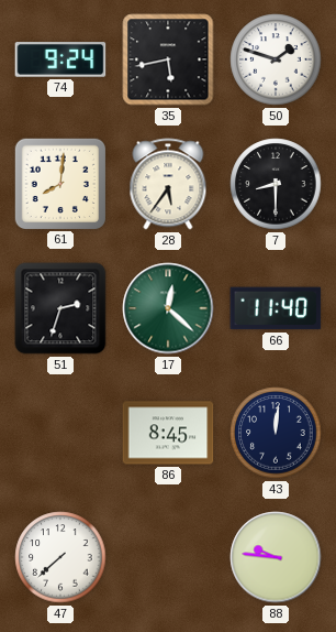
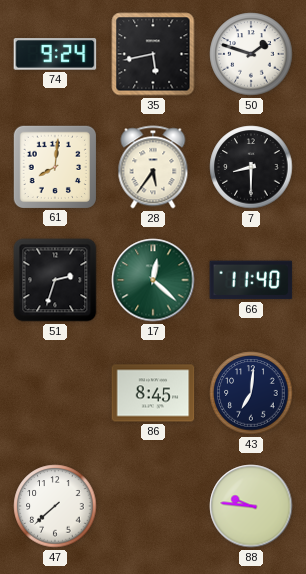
43: 12:01 -> 7:01 (251, 393)
